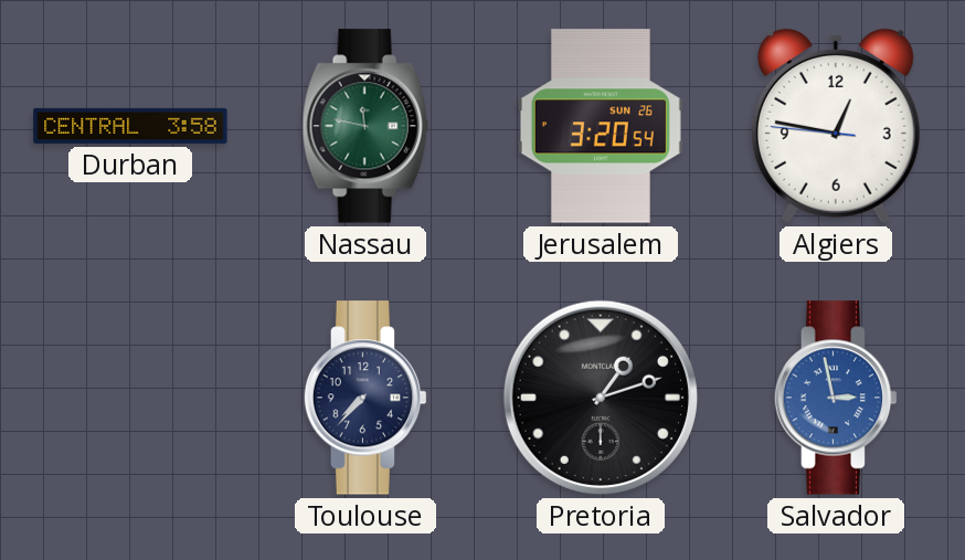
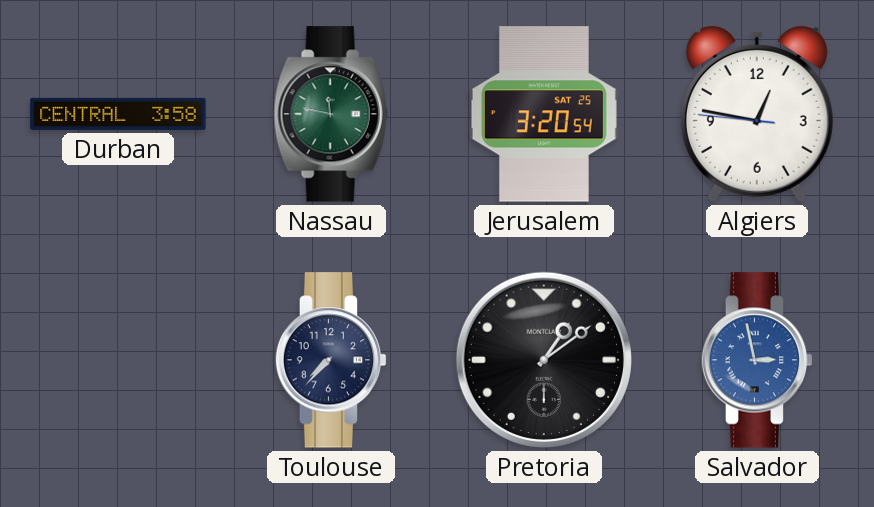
Jerusalem date: SUN 26 -> SAT 25 (544, 114)
Pretoria: 1:12 -> 1:09 (544, 360)
